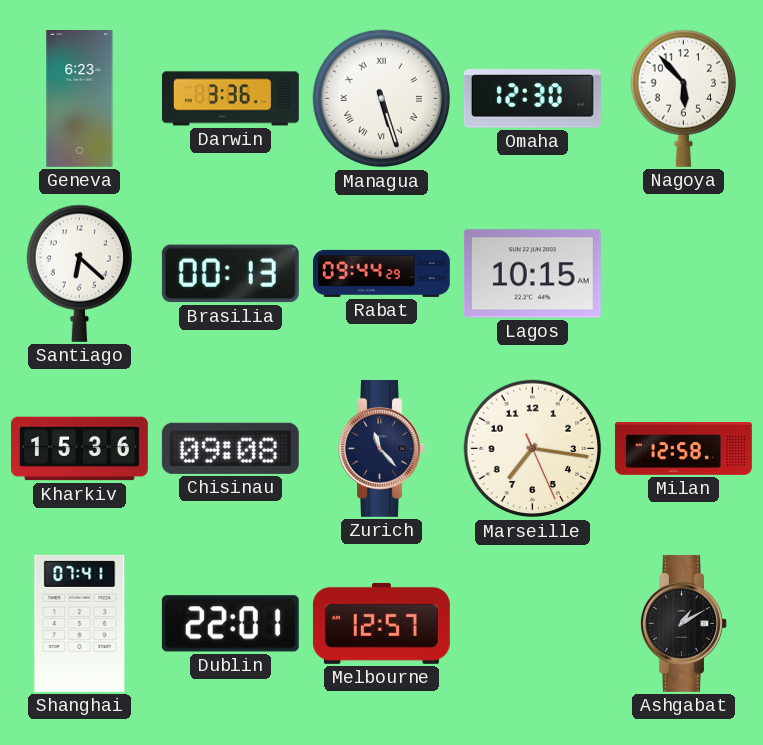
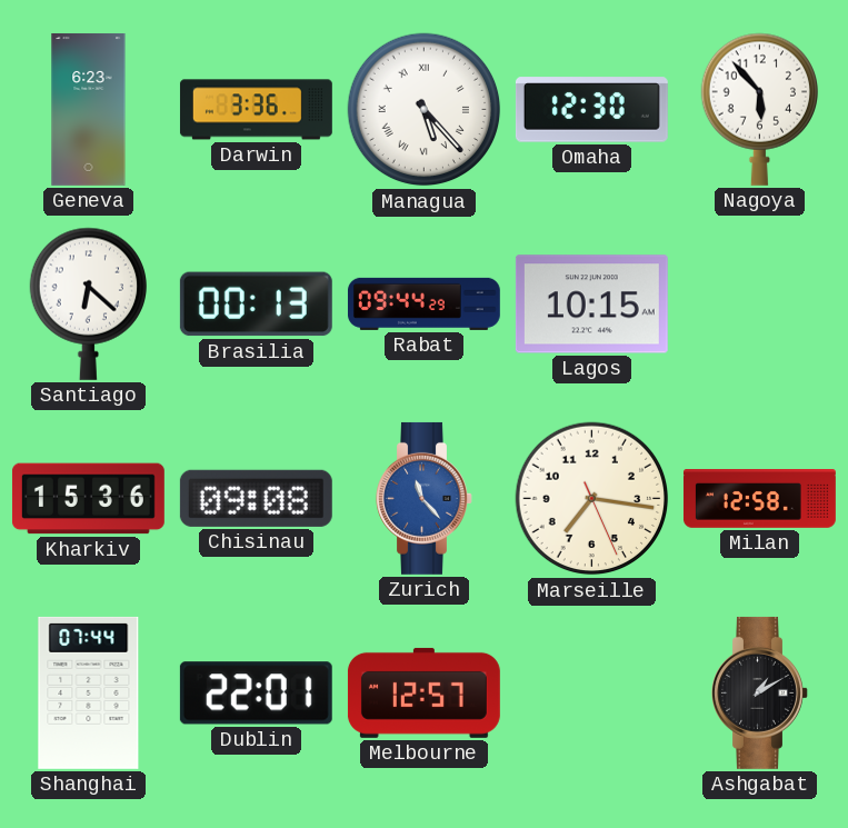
Managua: 5:27 -> 5:23 (425, 110)
Zurich dial: navy -> blue (425, 498)
Shanghai: 07:41 -> 07:44 (89, 692)
